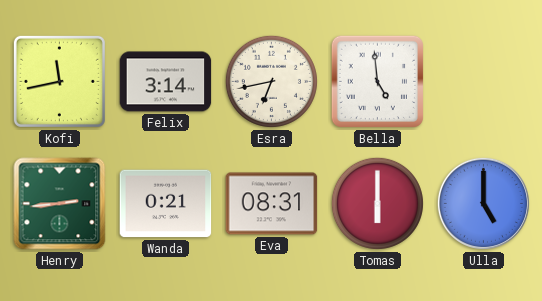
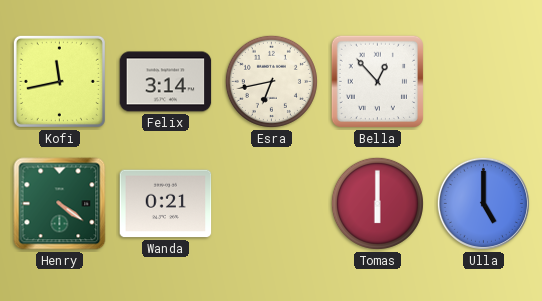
Bella: 4:59 -> 12:53 (377, 81)
Henry: 2:44 -> 4:21 (60, 204)
Eva: 08:31 -> none (272, 204)
